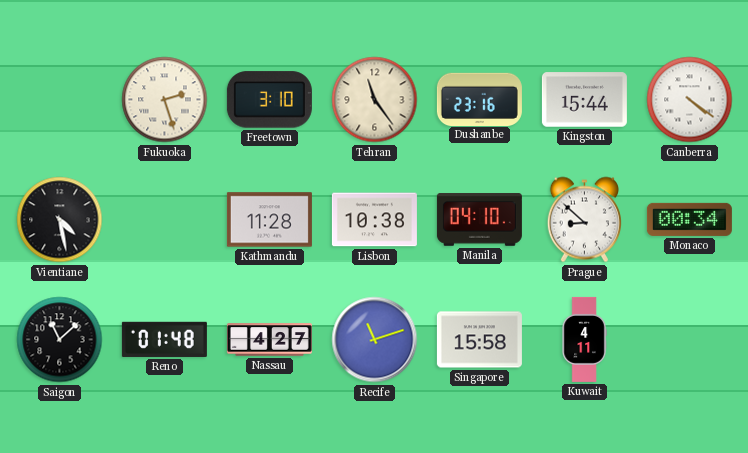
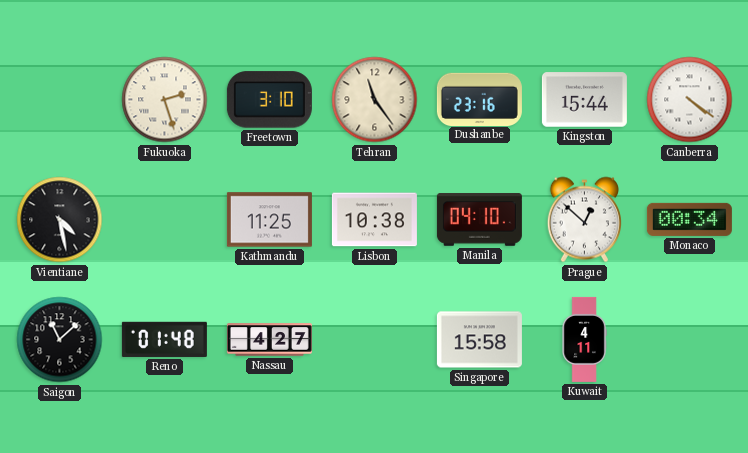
Kathmandu: 11:28 -> 11:25 (269, 220)
Prague: 8:52 -> 12:52 (584, 220)
Recife: 11:12 -> none (375, 340)
